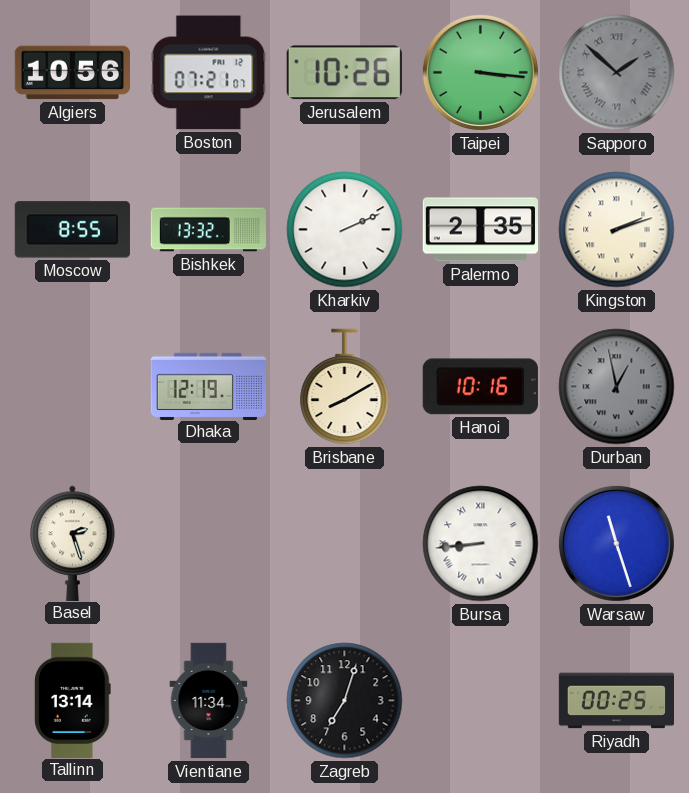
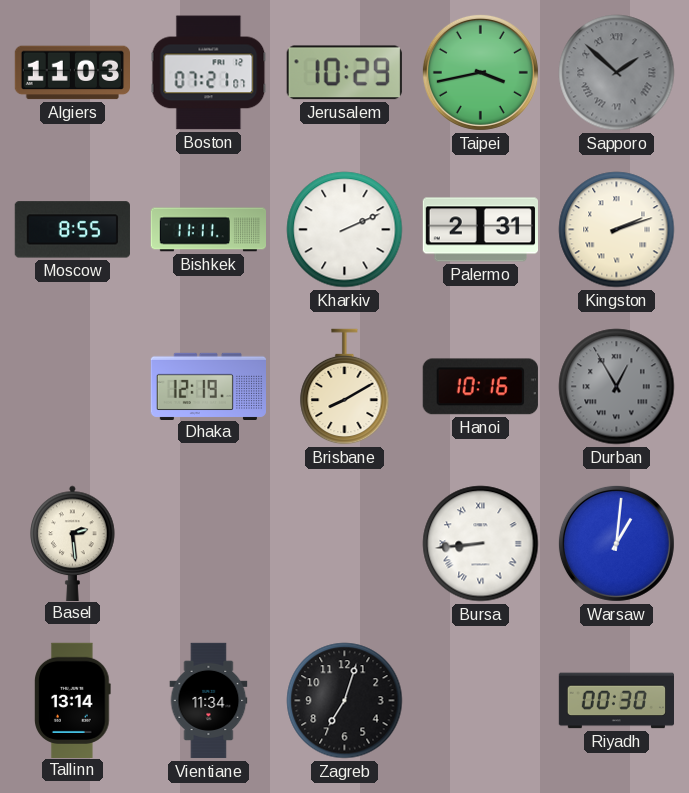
Algiers: 10:56 -> 11:03 (72, 73)
Jerusalem: 10:26 -> 10:29 (344, 73)
Taipei: 3:16 -> 3:43 (480, 72)
Bishkek: 13:32 -> 11:11 (208, 230)
Palermo: 2:35 -> 2:31 (480, 230)
Durban: 12:58 -> 12:55 (617, 387)
Basel: 2:27 -> 2:29 (73, 543)
Warsaw: 11:27 -> 1:01 (616, 543)
Riyadh: 00:25 -> 00:30 (616, 701)
